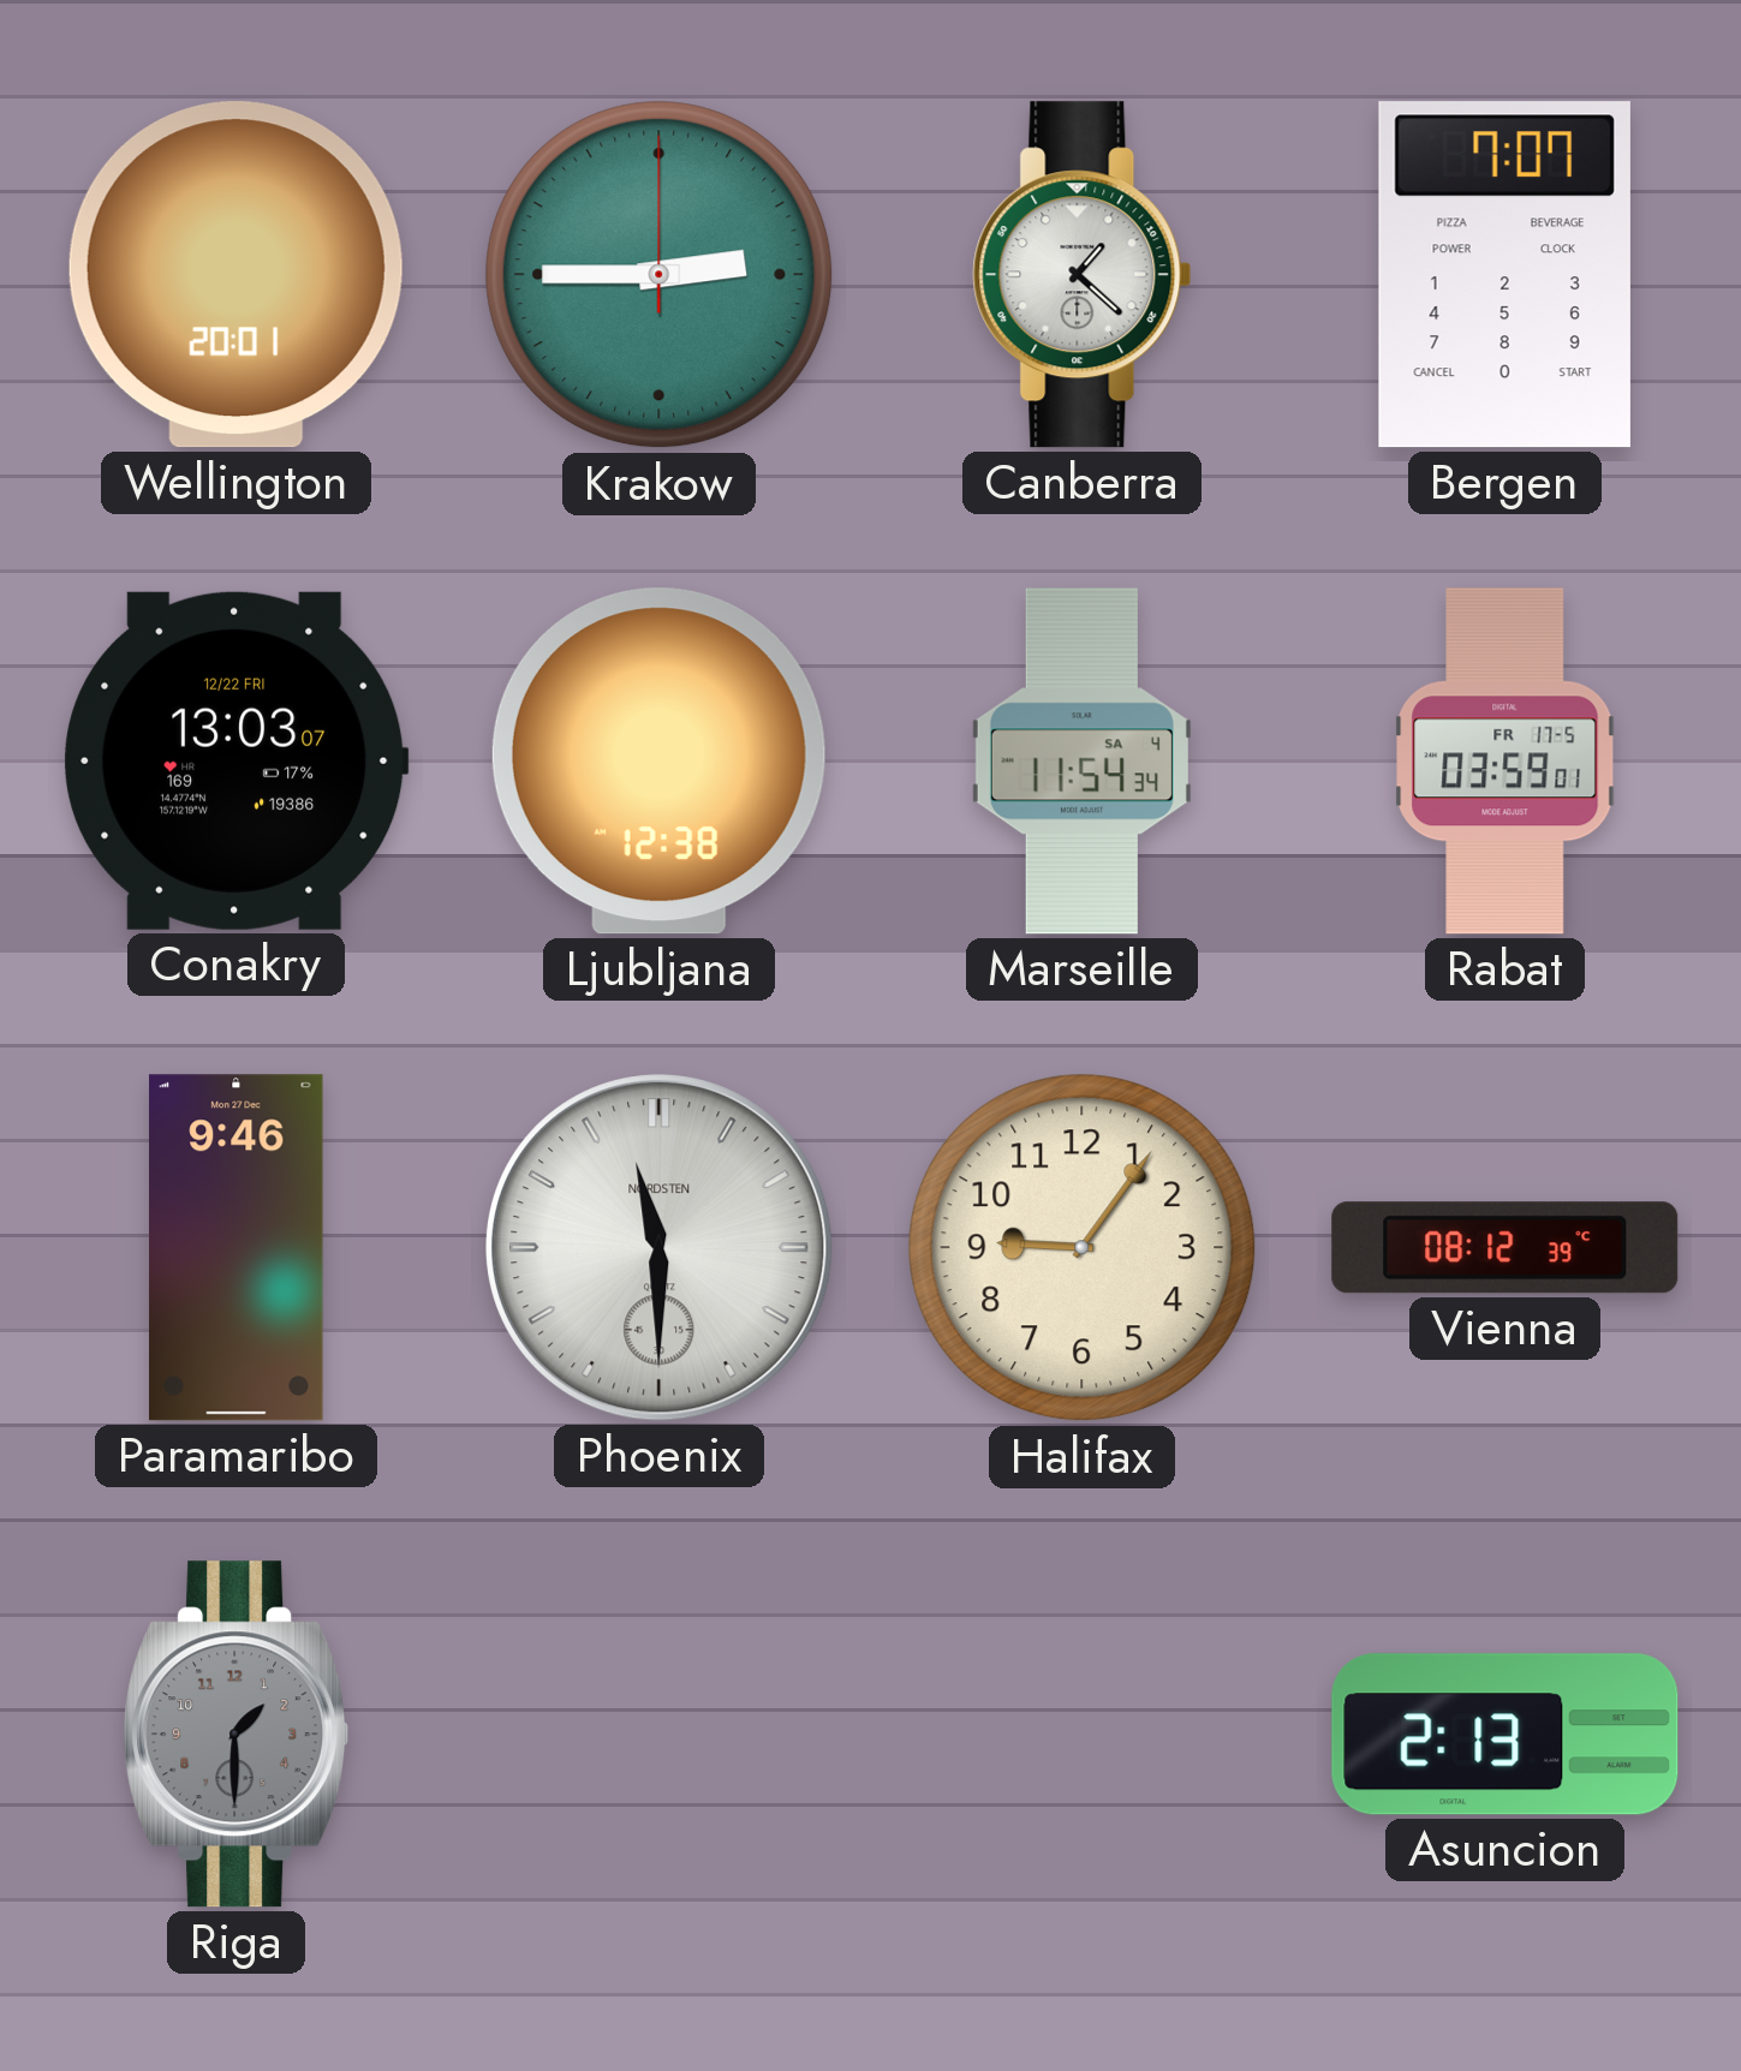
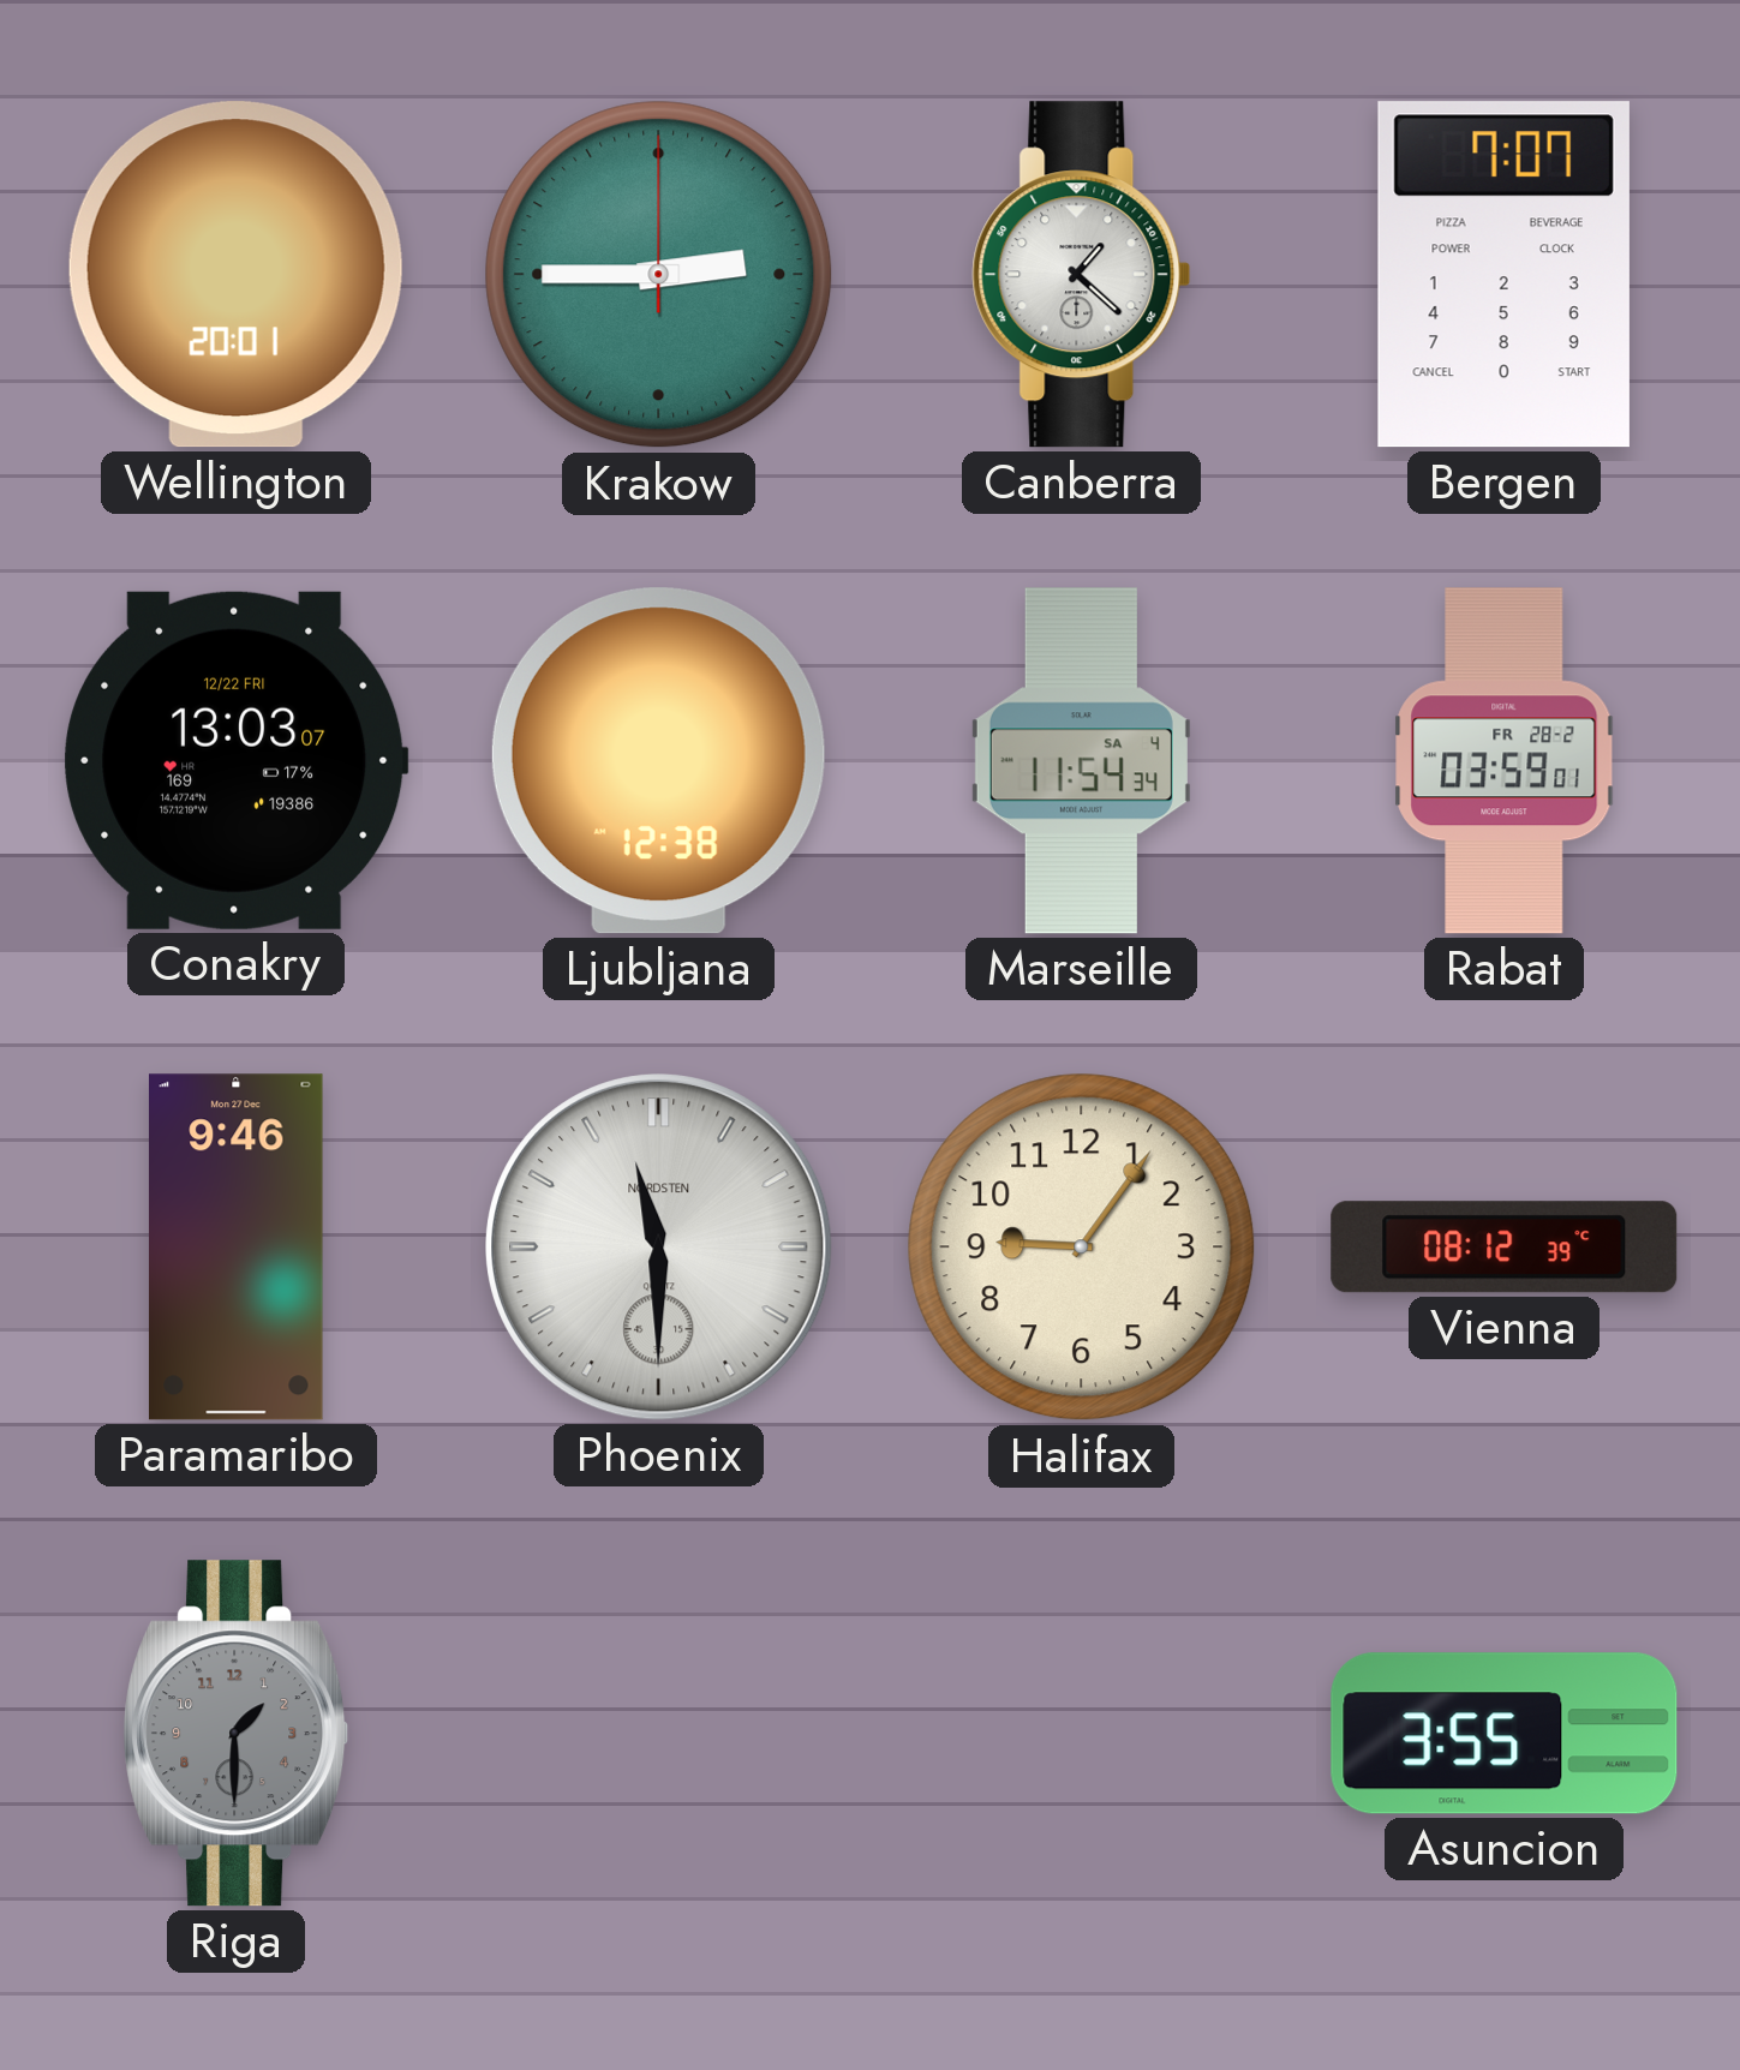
Rabat date: FR 17-5 -> FR 28-2 (1505, 761)
Asuncion: 2:13 -> 3:55 (1505, 1734)
